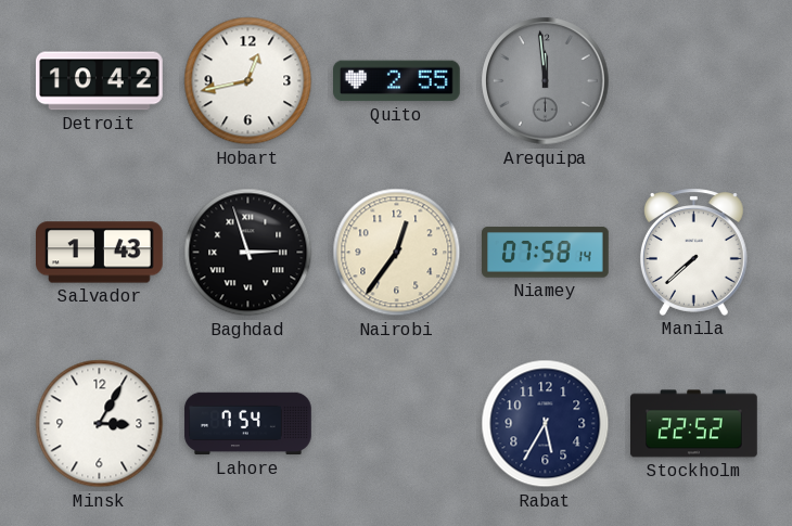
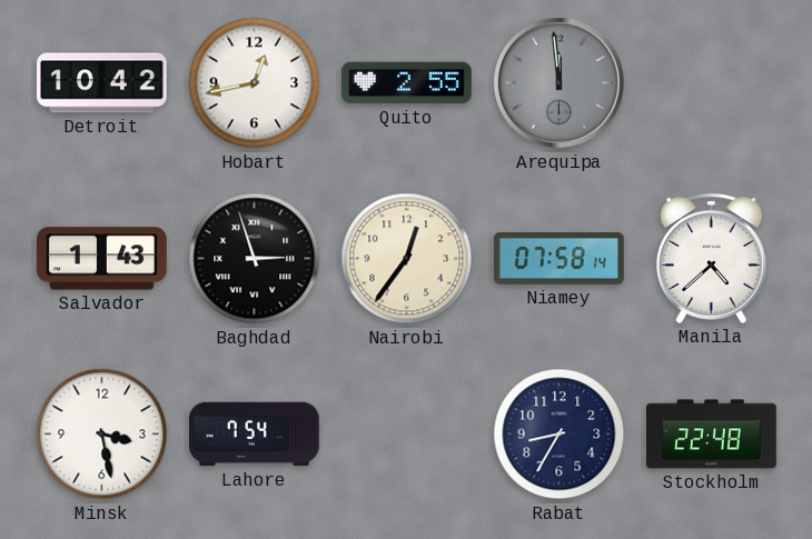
Manila: 7:38 -> 4:38 (711, 258)
Minsk: 3:05 -> 3:28 (102, 435)
Rabat: 5:35 -> 8:35 (560, 435)
Stockholm: 22:52 -> 22:48 (712, 435)
